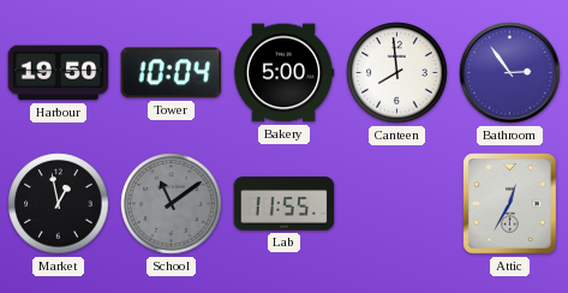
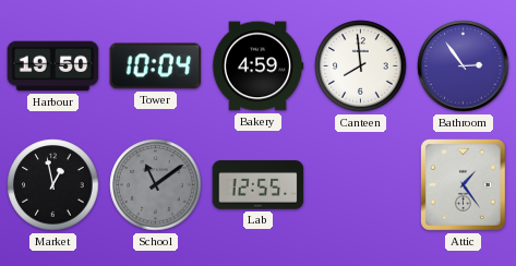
Bakery: 5:00 -> 4:59 (257, 66)
Lab: 11:55 -> 12:55 (259, 185)
Attic: 12:35 -> 1:24 (464, 185)
